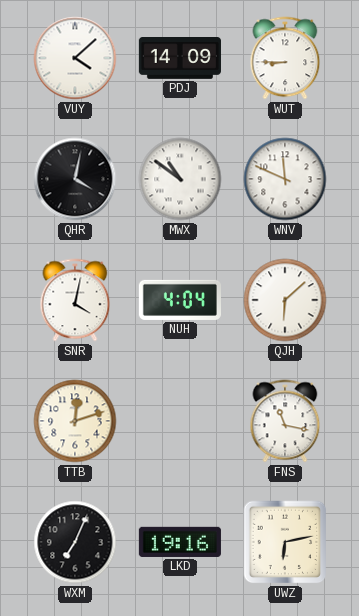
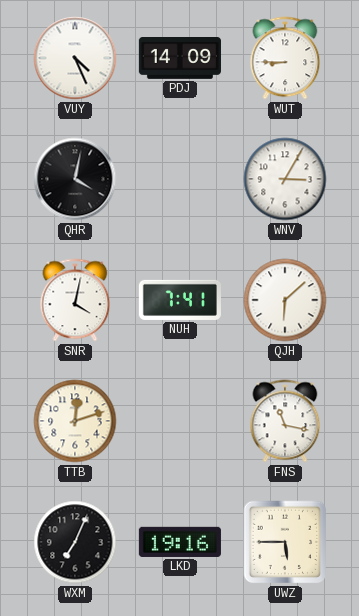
VUY: 4:08 -> 4:26 (75, 58)
MWX: 10:51 -> none (180, 179)
WNV: 11:49 -> 3:05 (285, 179)
NUH: 4:04 -> 7:41 (180, 300)
UWZ: 6:13 -> 5:45 (285, 542)
